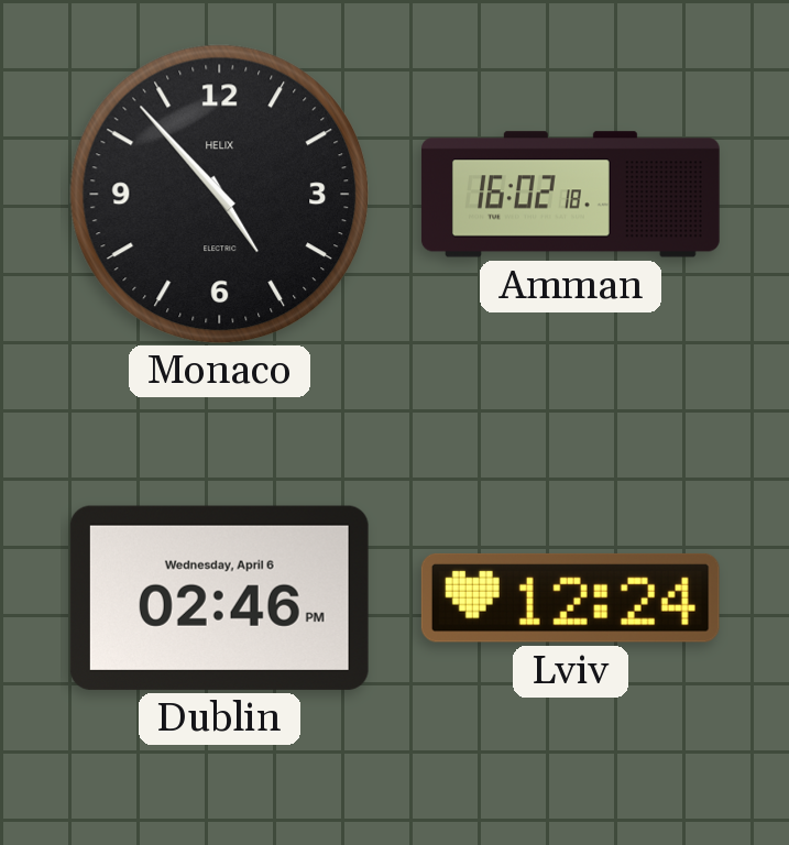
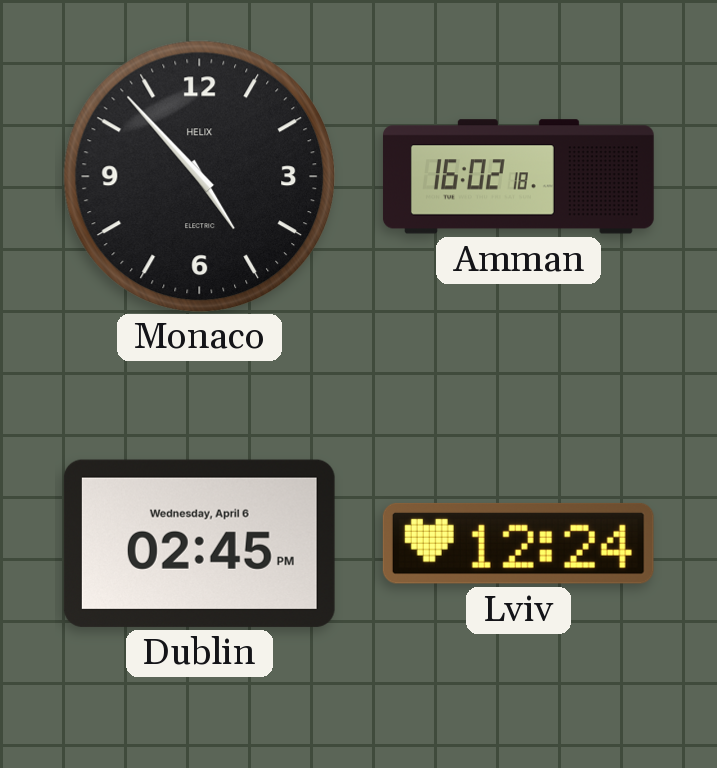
Dublin: 02:46 -> 02:45 (199, 543)
